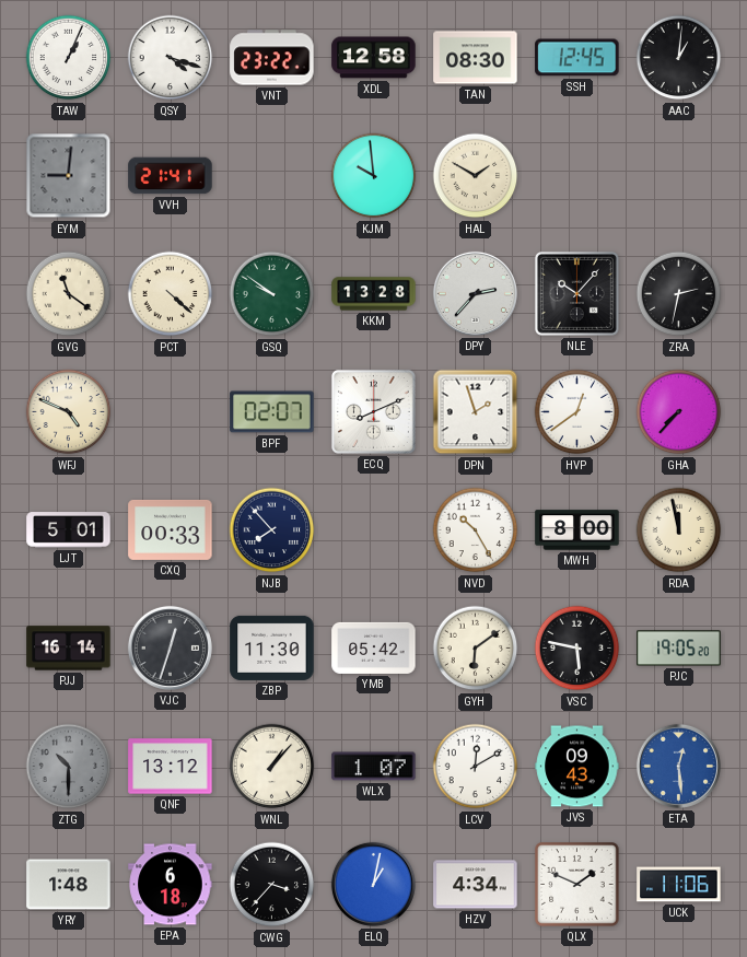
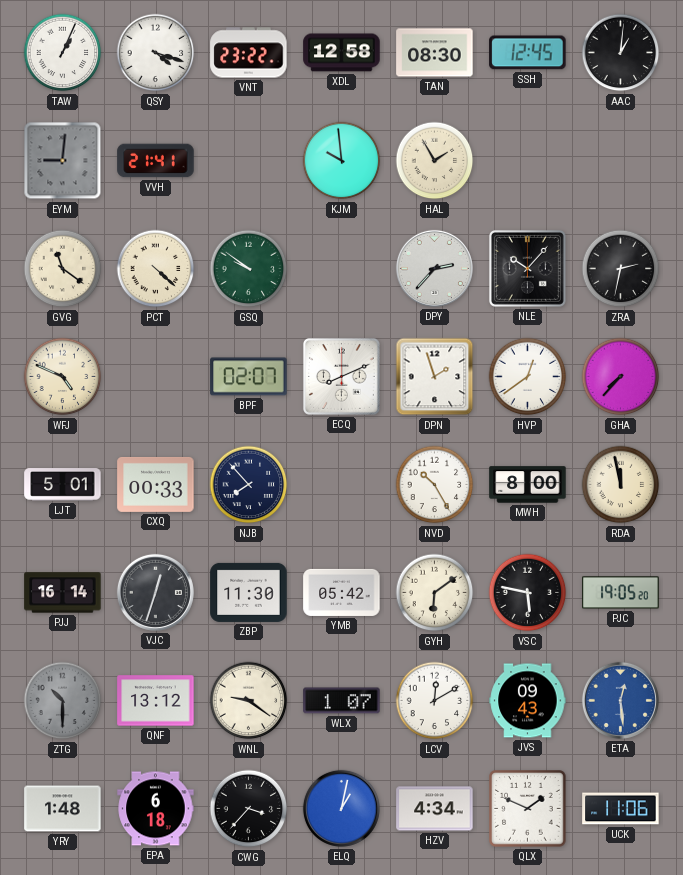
HAL: 1:50 -> 1:55 (435, 161)
KKM: 13:28 -> none (374, 294)
WNL: 1:07 -> 9:21 (249, 701)
